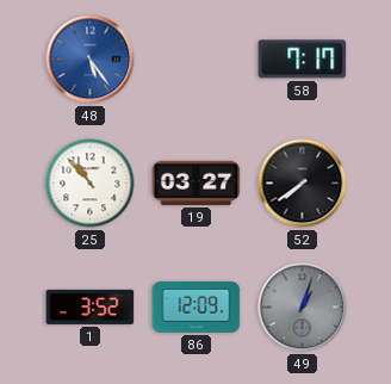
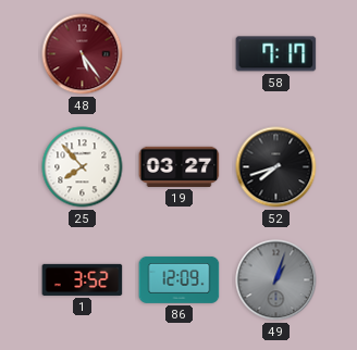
48 dial: blue -> burgundy (83, 54)
25: 10:53 -> 7:53 (83, 167)
52: 7:39 -> 7:42 (276, 167)
